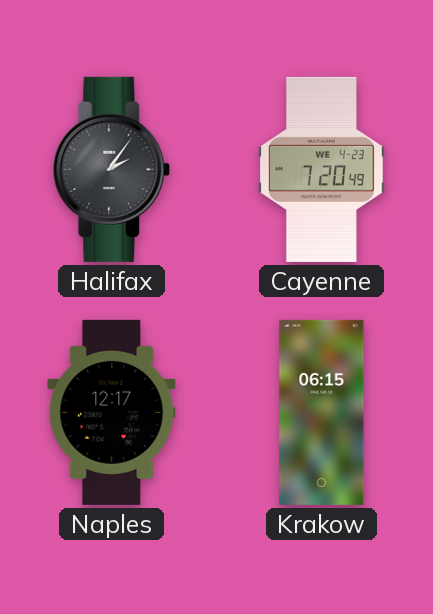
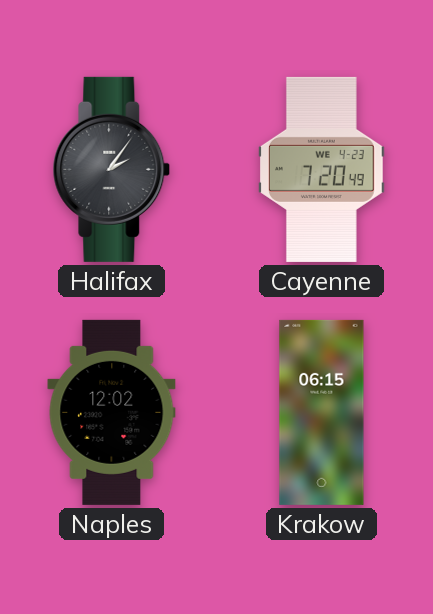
Naples: 12:17 -> 12:02 (112, 412)
